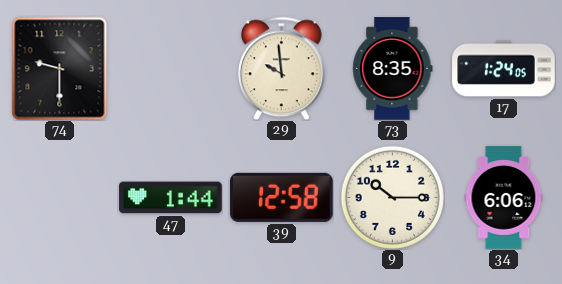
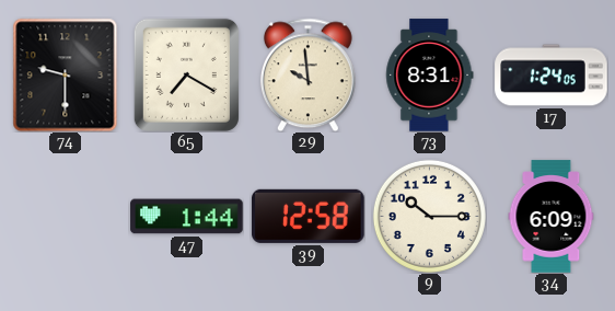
65: none -> 7:20 (186, 74)
73: 8:35 -> 8:31 (430, 76)
34: 6:06 -> 6:09 (552, 217)
